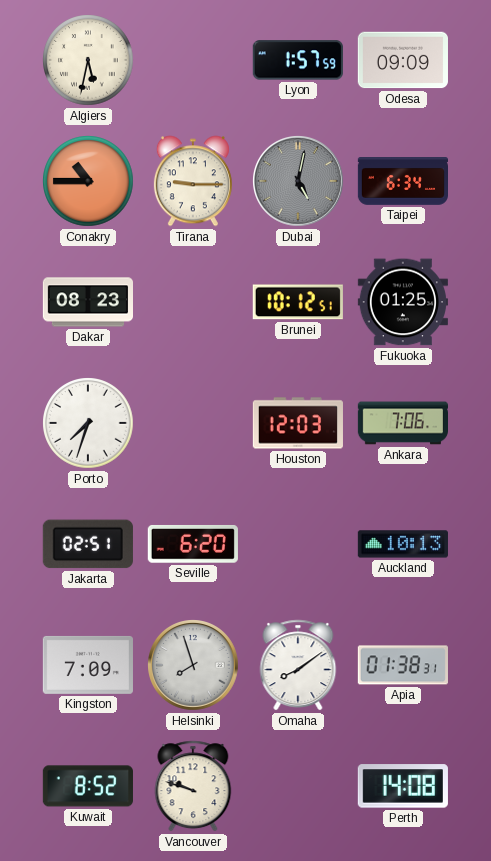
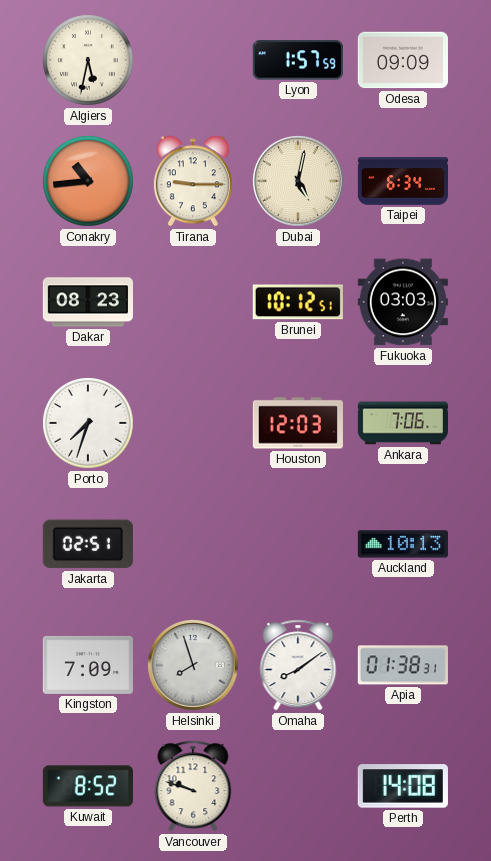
Conakry: 10:45 -> 10:44 (88, 181)
Dubai dial: grey -> cream (299, 182)
Fukuoka: 01:25 -> 03:03 (403, 302)
Seville: 6:20 -> none (193, 544)
